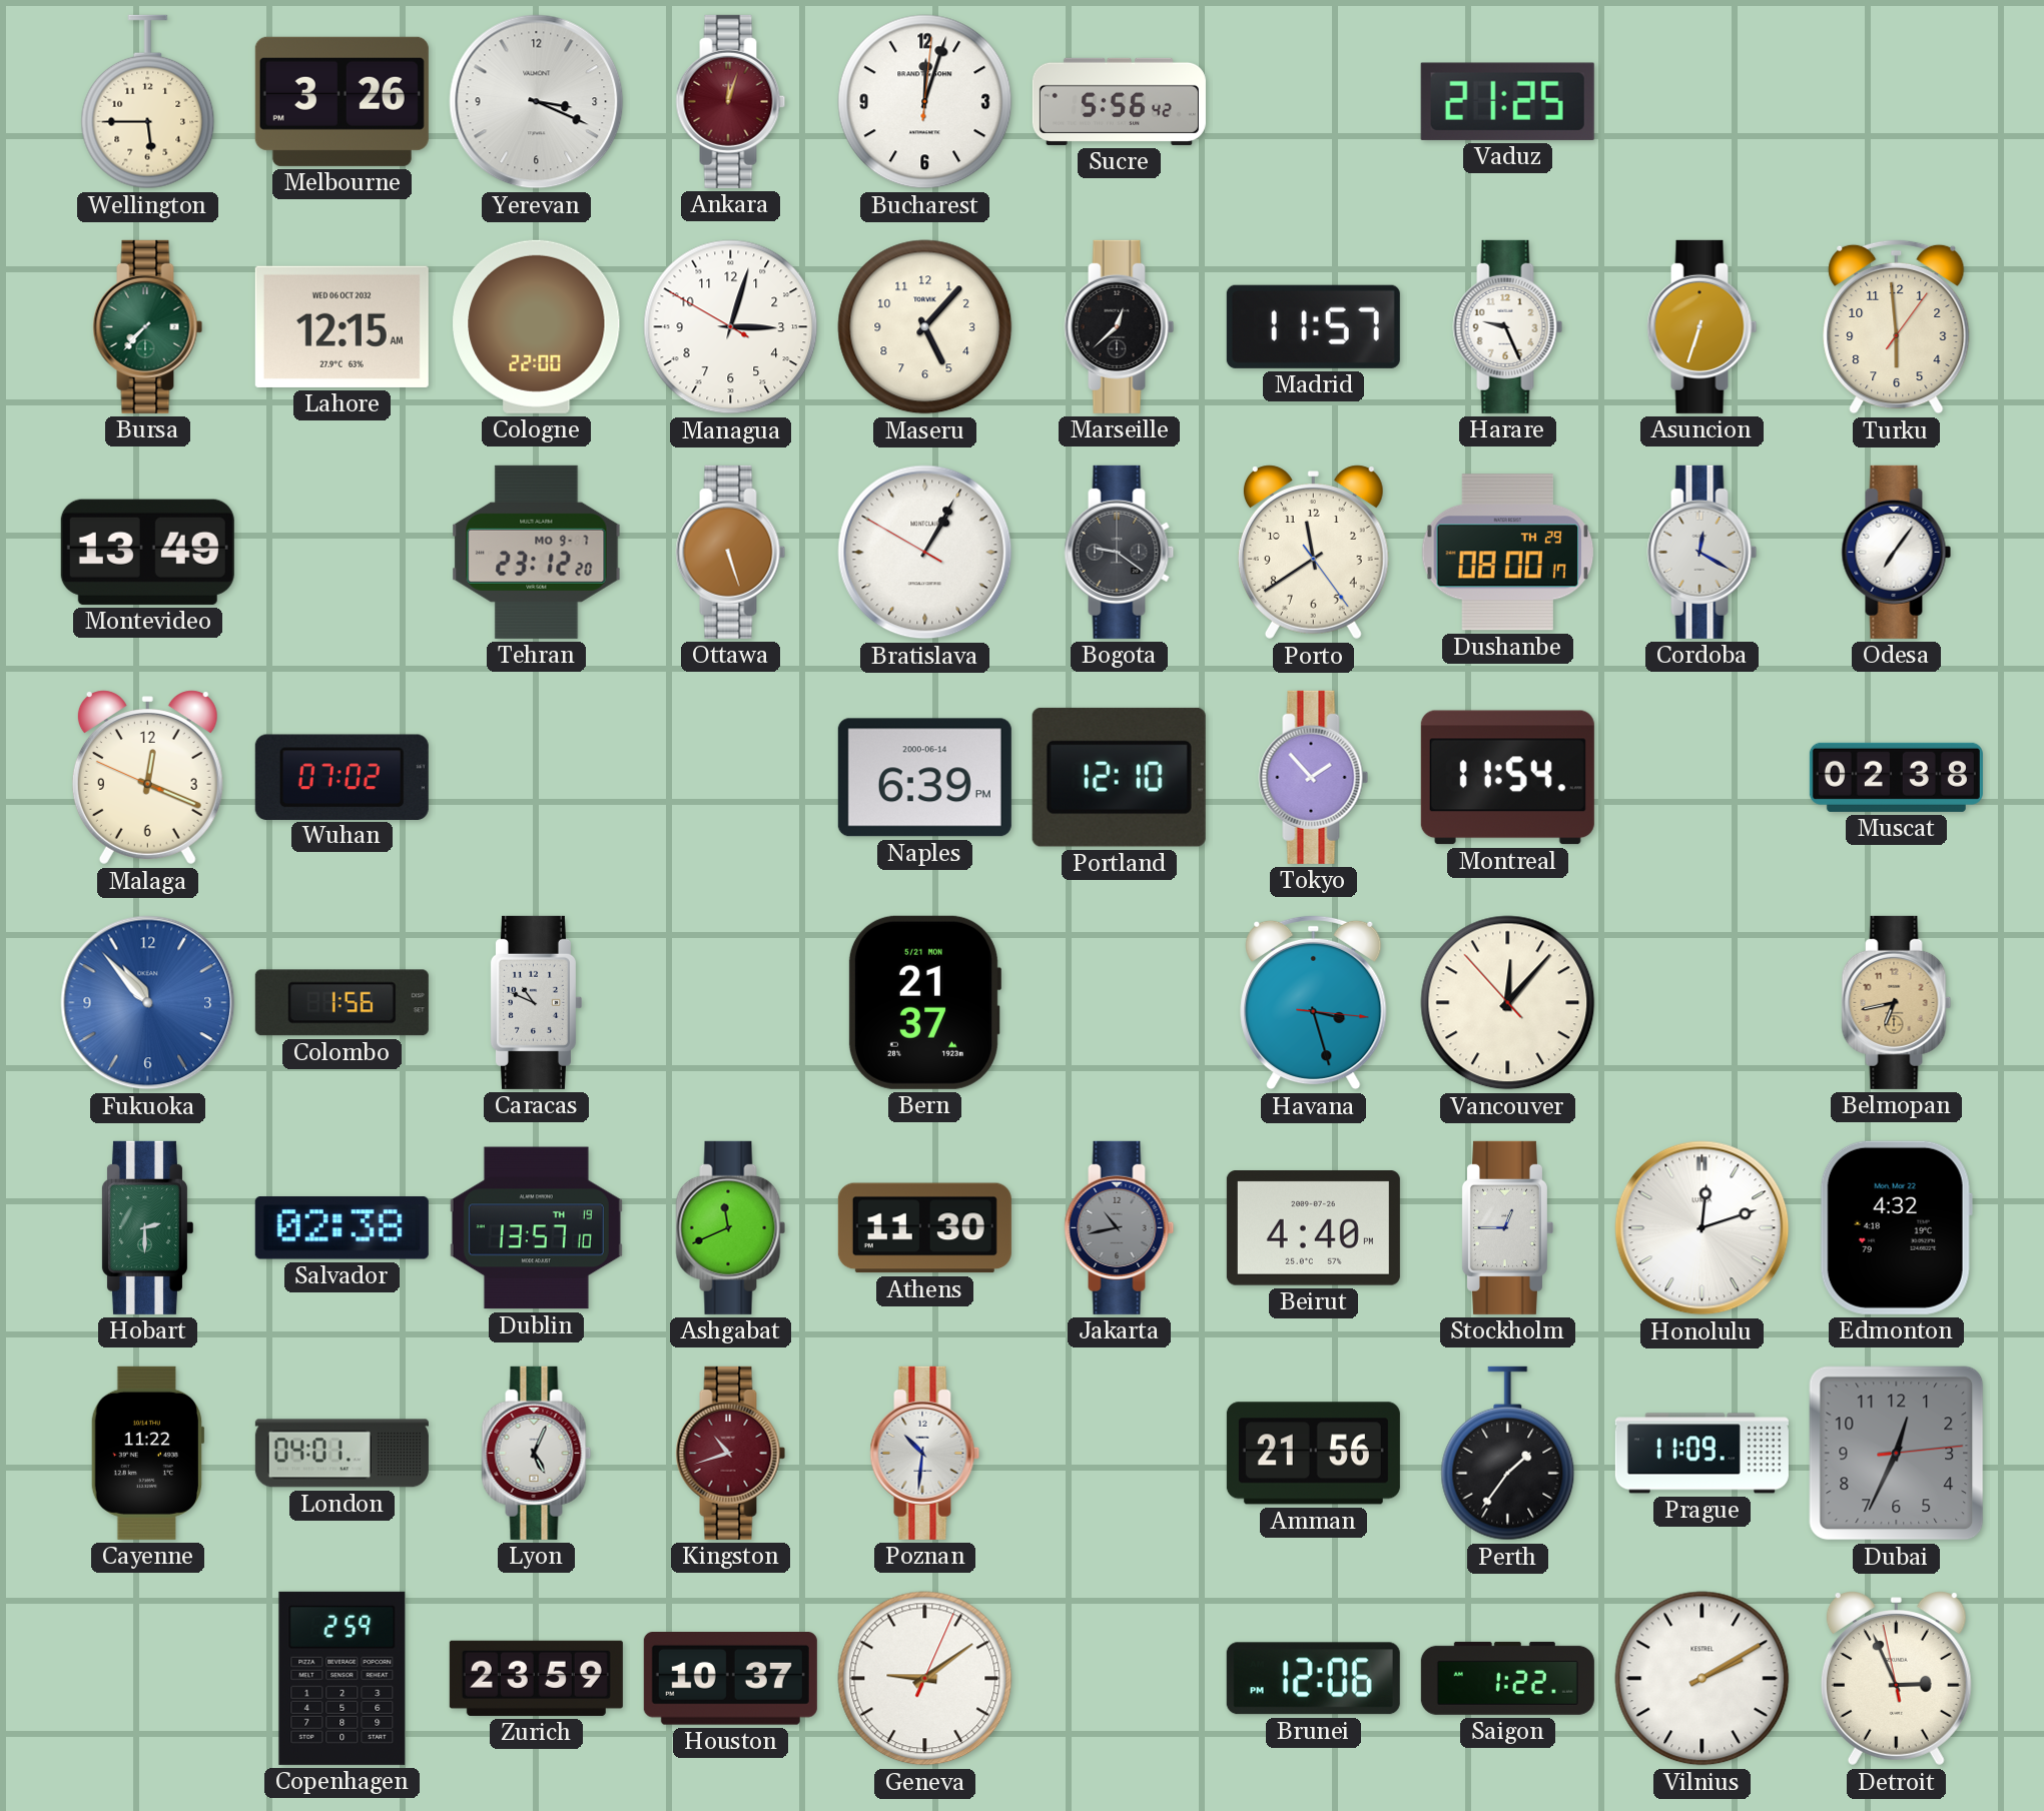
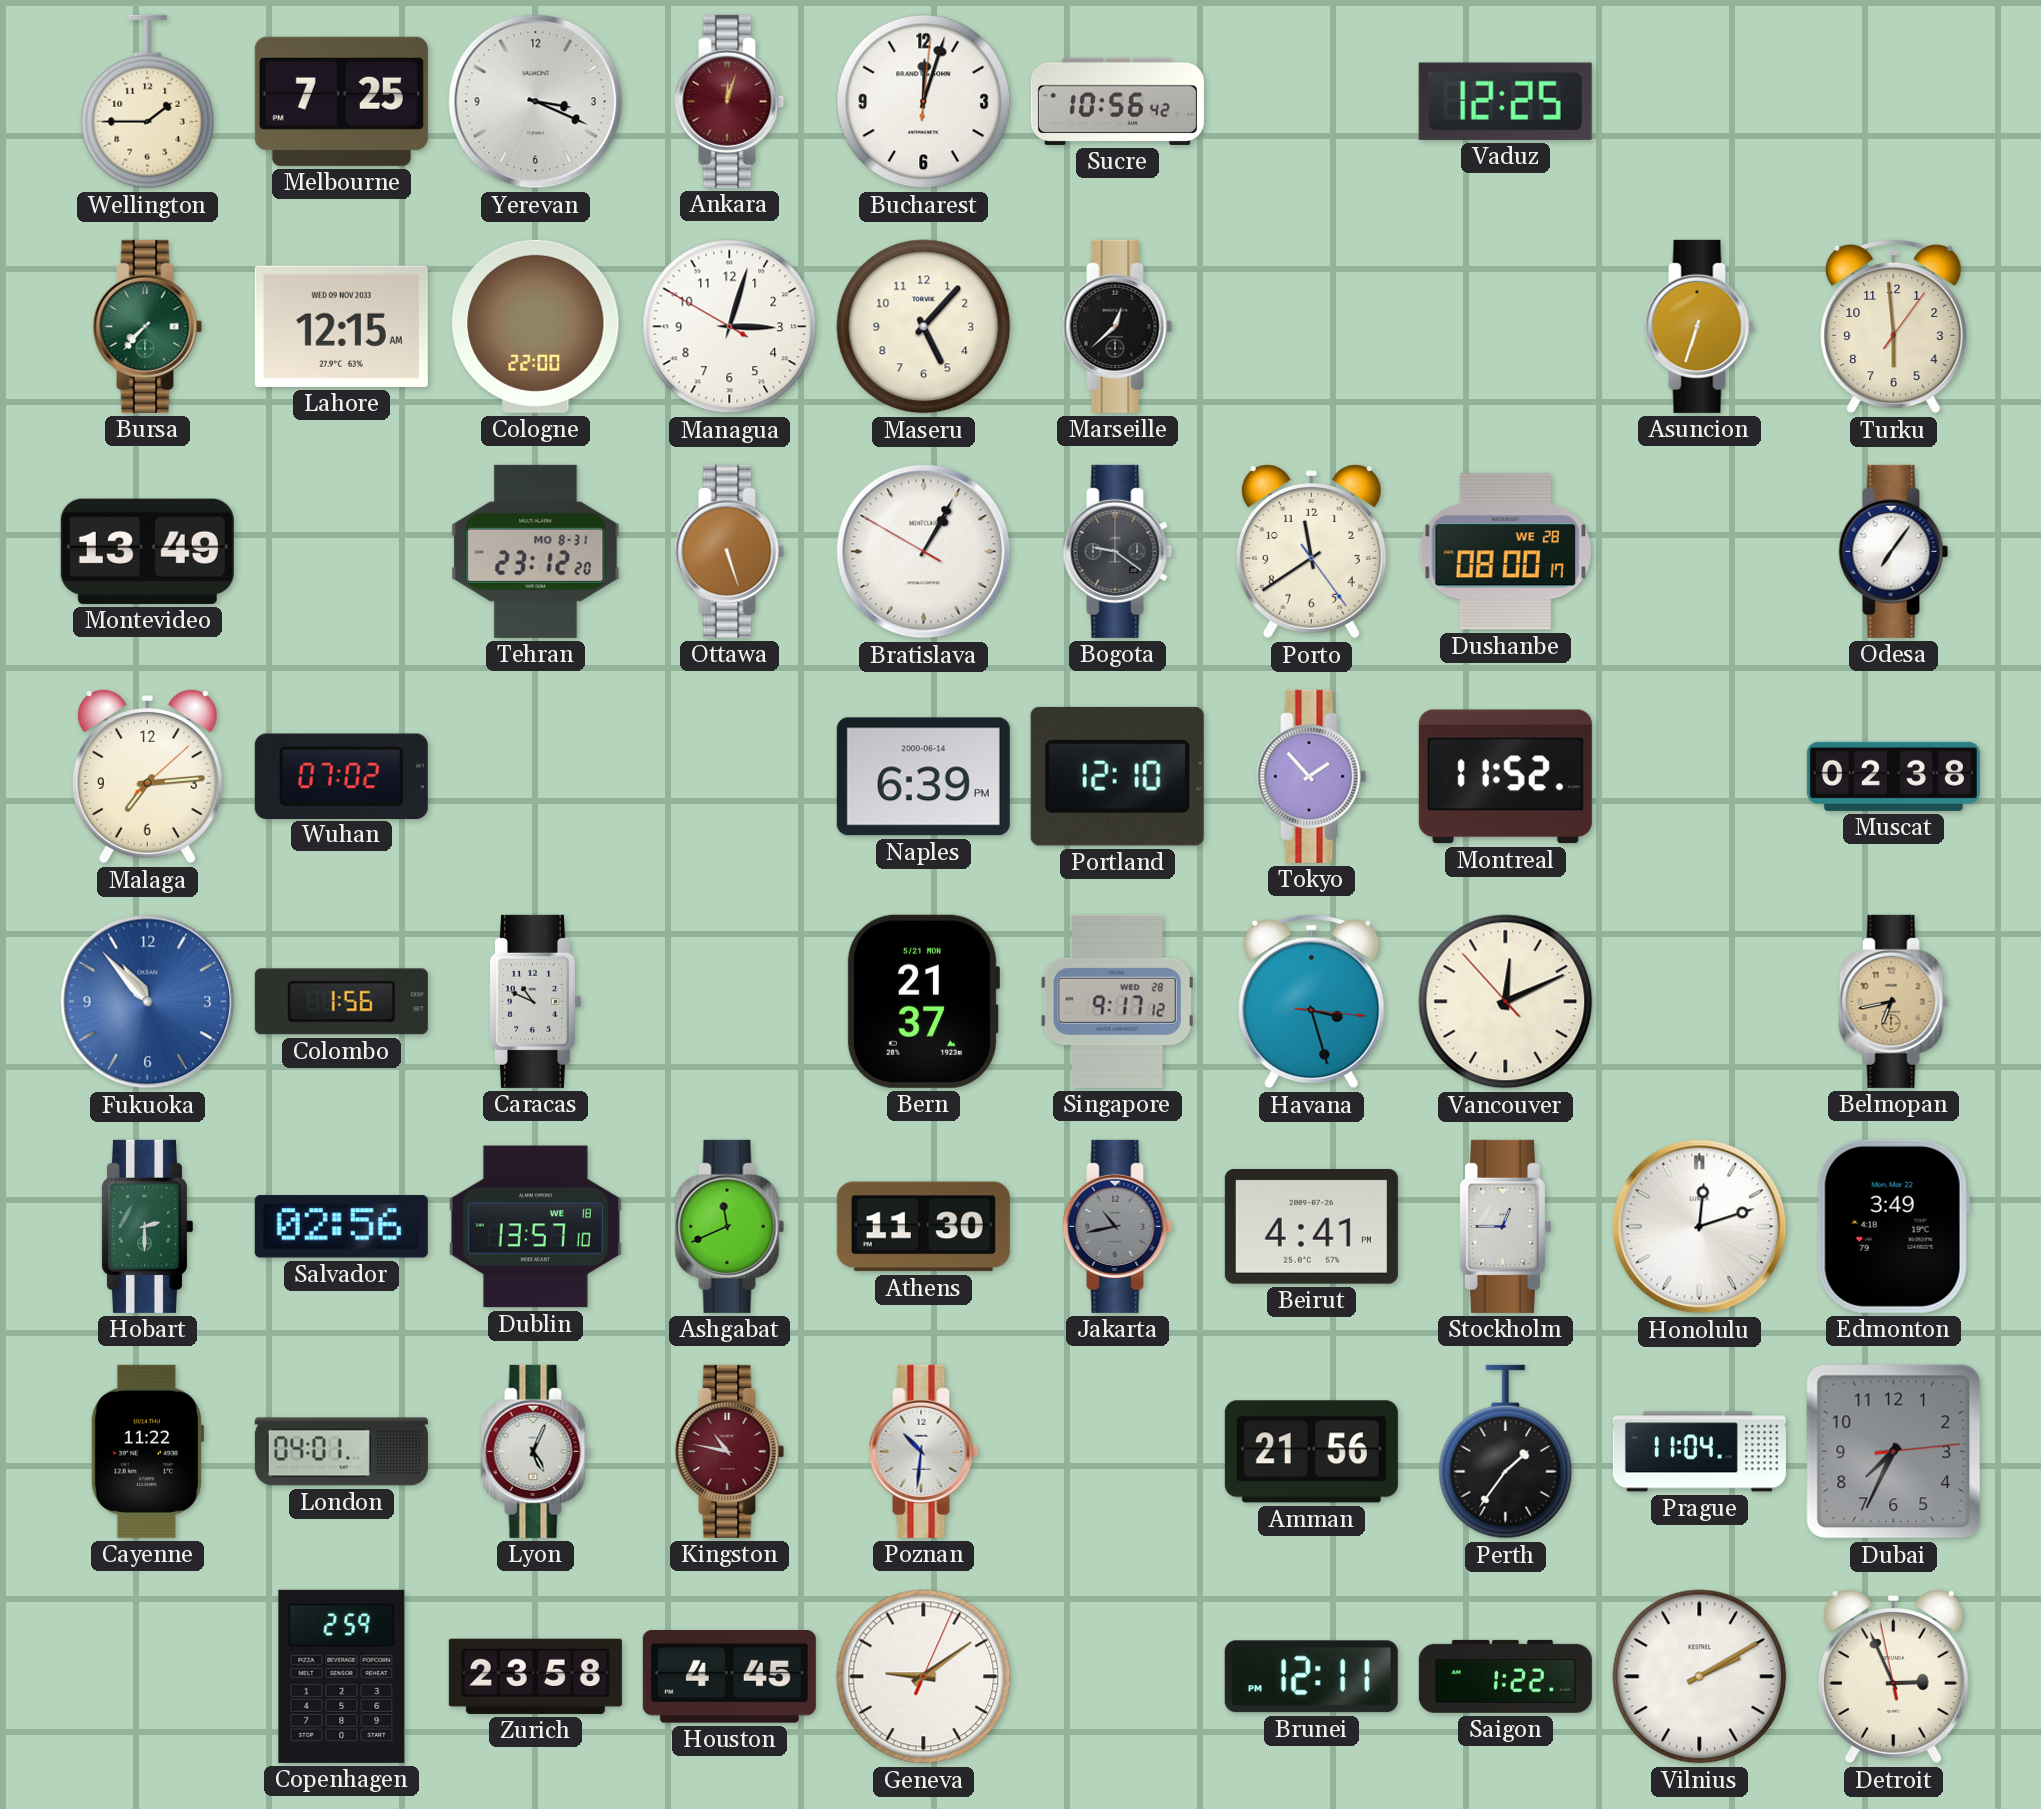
Wellington: 5:45 -> 1:45 (148, 102)
Melbourne: 3:26 -> 7:25 (341, 101)
Sucre: 5:56 -> 10:56 (1117, 101)
Vaduz: 21:25 -> 12:25 (1505, 101)
Lahore date: WED 06 OCT 2032 -> WED 09 NOV 2033 (341, 326)
Madrid: 11:57 -> none (1313, 326)
Harare: 9:26 -> none (1508, 326)
Tehran date: MO 9-7 -> MO 8-31 (536, 551)
Dushanbe date: TH 29 -> WE 28 (1505, 552)
Cordoba: 12:20 -> none (1702, 552)
Malaga: 12:18 -> 7:14 (147, 777)
Montreal: 11:54 -> 11:52 (1505, 777)
Singapore: none -> 9:17 (1117, 1001)
Vancouver: 12:06 -> 12:10 (1506, 1002)
Salvador: 02:38 -> 02:56 (341, 1227)
Dublin date: TH 19 -> WE 18 (535, 1227)
Beirut: 4:40 -> 4:41 (1311, 1227)
Edmonton: 4:32 -> 3:49 (1893, 1226)
Kingston: 10:42 -> 10:47 (730, 1451)
Prague: 11:09 -> 11:04 (1699, 1452)
Dubai: 12:34 -> 7:34 (1894, 1452)
Zurich: 23:59 -> 23:58 (535, 1676)
Houston: 10:37 -> 4:45 (729, 1677)
Brunei: 12:06 -> 12:11 (1311, 1677)
